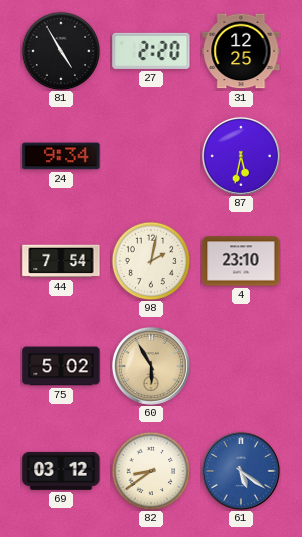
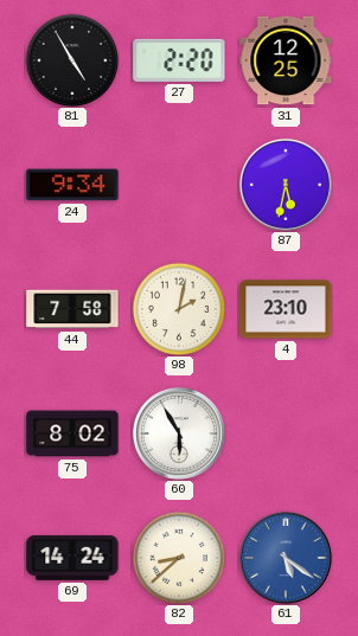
44: 7:54 -> 7:58 (72, 309)
75: 5:02 -> 8:02 (72, 433)
60 dial: champagne -> white (179, 433)
69: 03:12 -> 14:24 (72, 558)
82: 8:39 -> 8:38 (179, 558)
